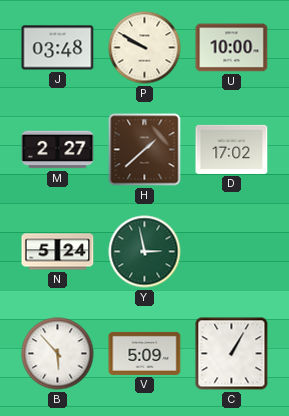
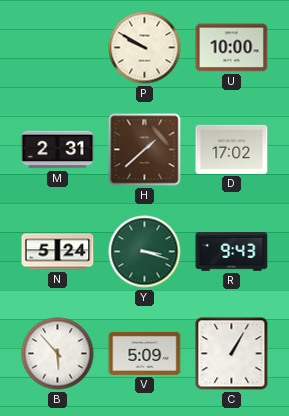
J: 03:48 -> none (58, 48)
M: 2:27 -> 2:31 (58, 150)
Y: 2:58 -> 3:18 (145, 252)
R: none -> 9:43 (232, 252)
